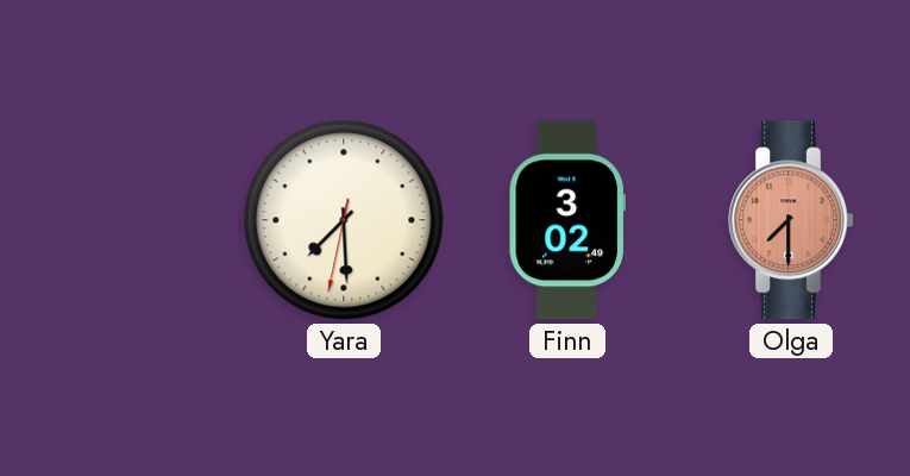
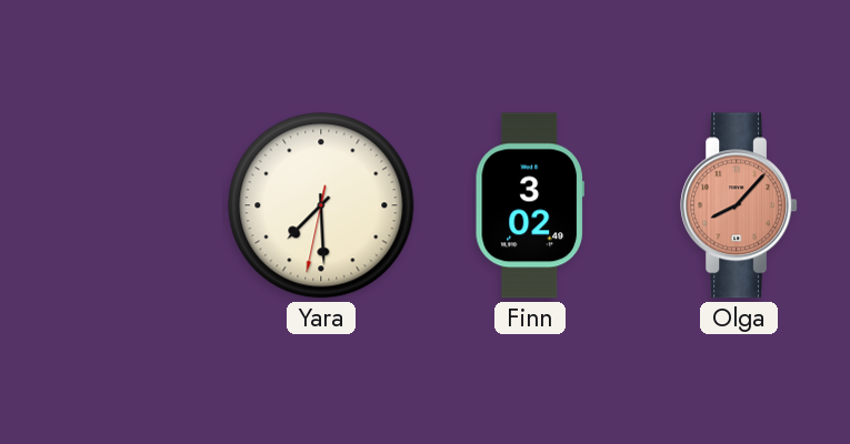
Olga: 7:30 -> 8:07 (739, 205)
